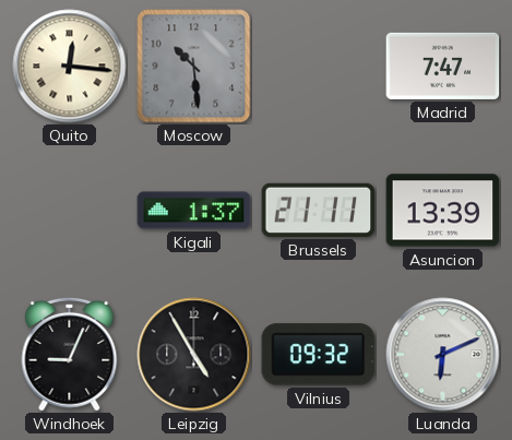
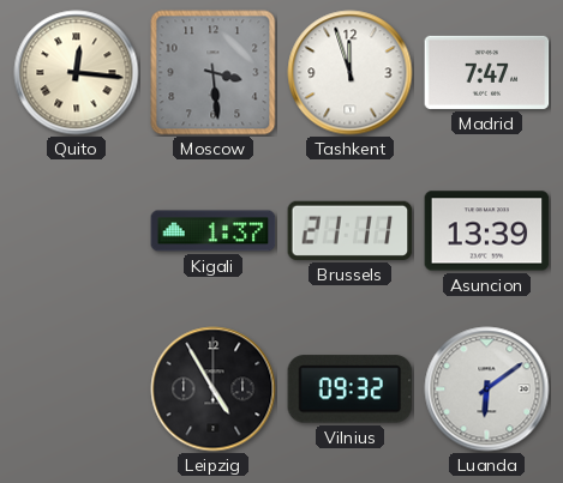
Moscow: 10:29 -> 3:29 (214, 73)
Tashkent: none -> 11:57 (351, 73)
Windhoek: 9:04 -> none (70, 354)
Luanda: 6:11 -> 6:09 (487, 390)
